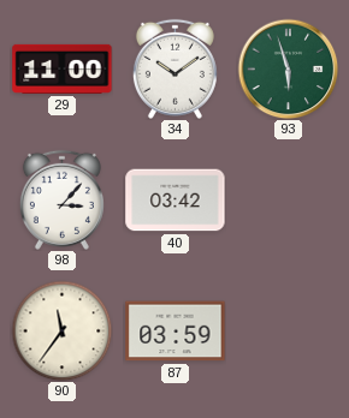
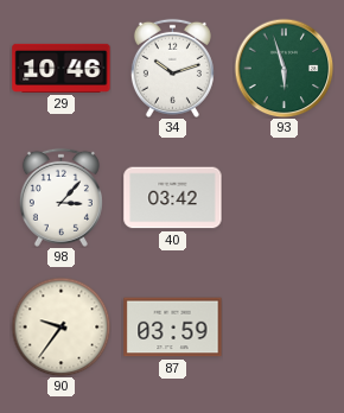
29: 11:00 -> 10:46 (62, 68)
34: 10:09 -> 10:12 (172, 68)
90: 11:36 -> 9:36 (60, 326)
